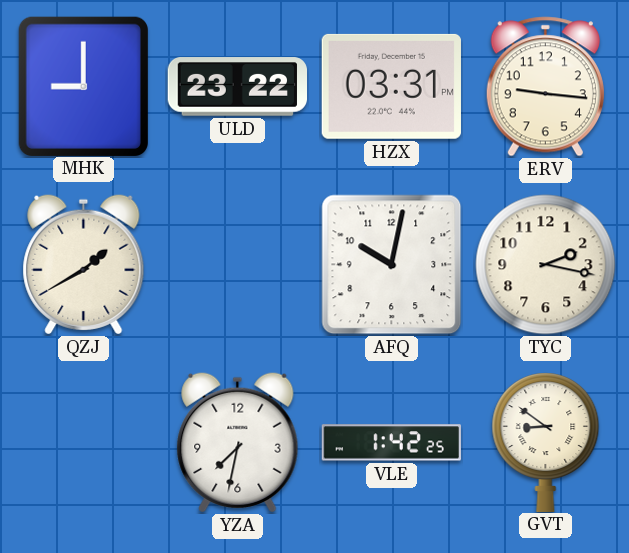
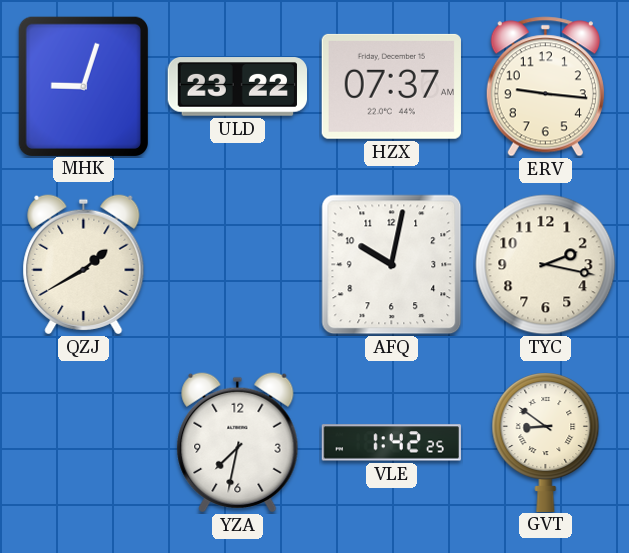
MHK: 9:00 -> 9:03 (83, 86)
HZX: 03:31 -> 07:37 (391, 86)
